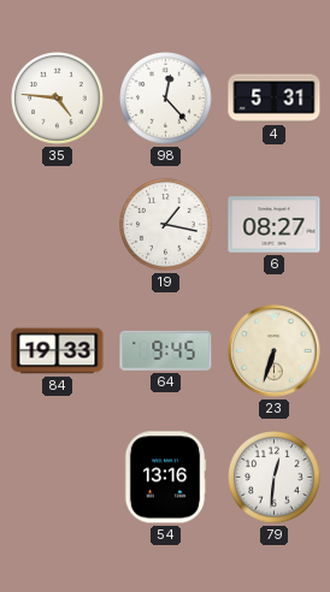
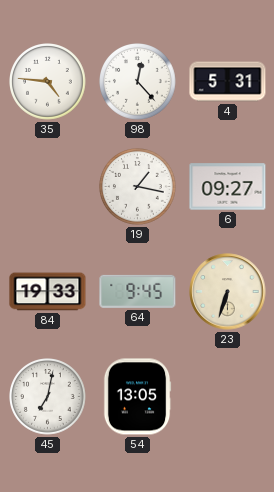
6: 08:27 -> 09:27 (228, 187)
45: none -> 7:02 (48, 397)
54: 13:16 -> 13:05 (137, 397)
79: 12:31 -> none (275, 478)
